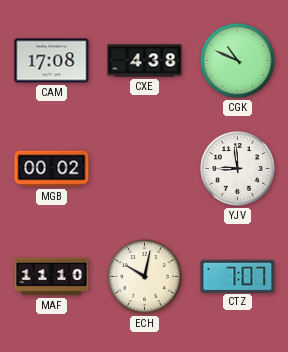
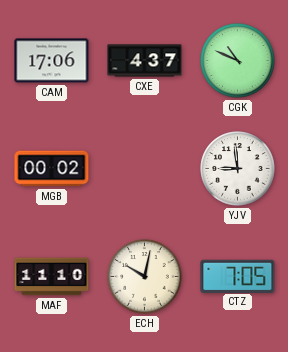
CAM: 17:08 -> 17:06 (52, 61)
CXE: 4:38 -> 4:37 (145, 61)
CTZ: 7:07 -> 7:05 (238, 276)
